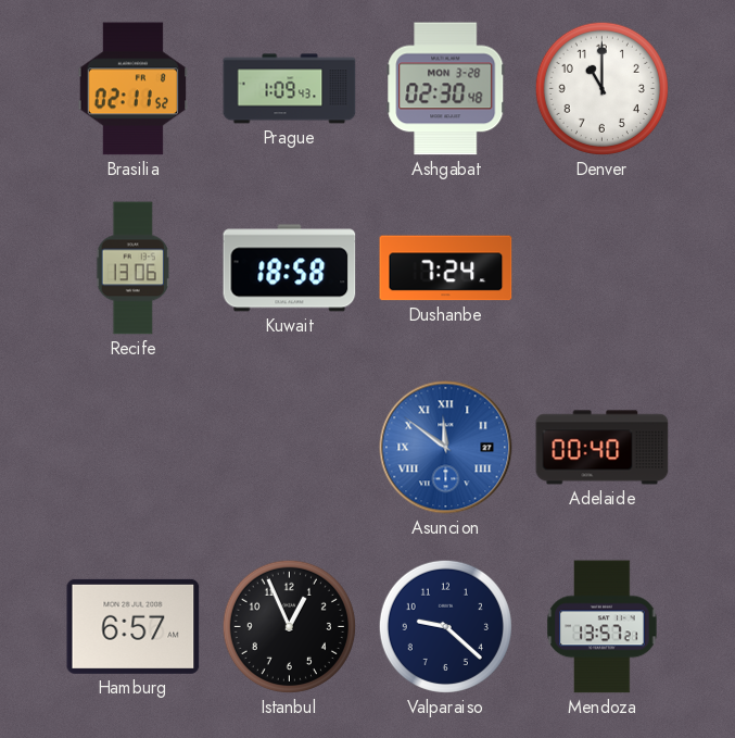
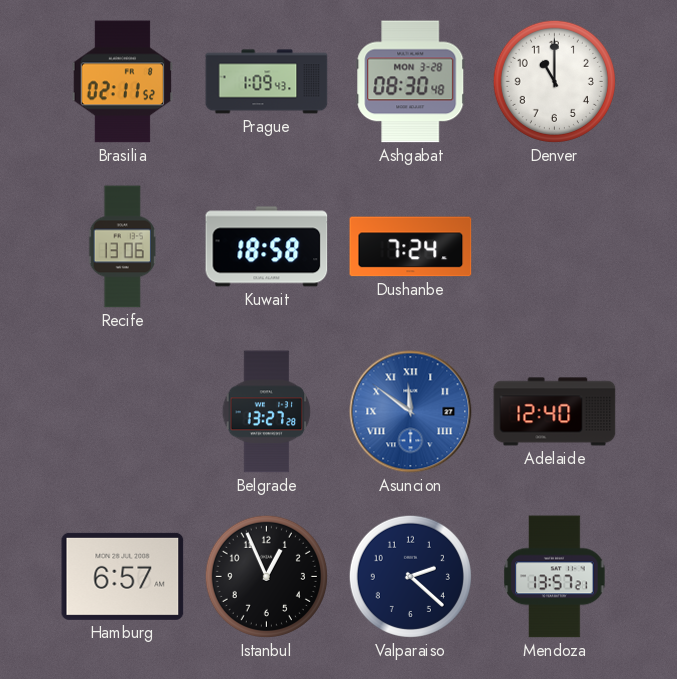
Ashgabat: 02:30 -> 08:30 (411, 82)
Belgrade: none -> 13:27 (267, 412)
Adelaide: 00:40 -> 12:40 (555, 412)
Valparaiso: 9:22 -> 2:22 (410, 576)
